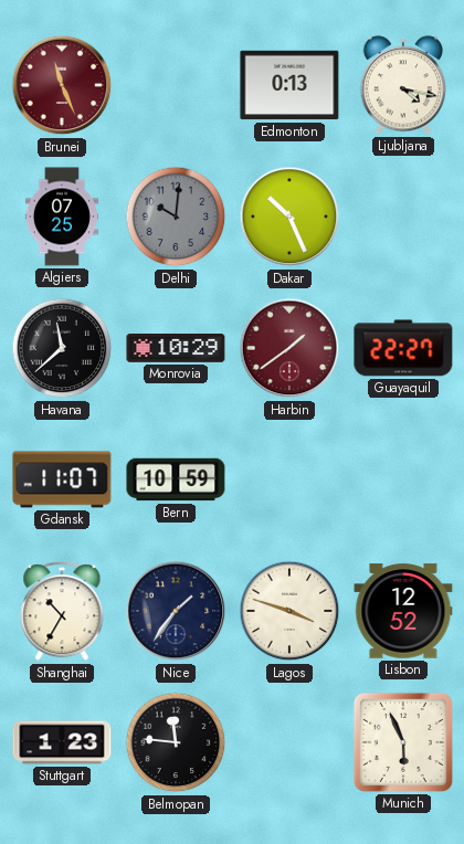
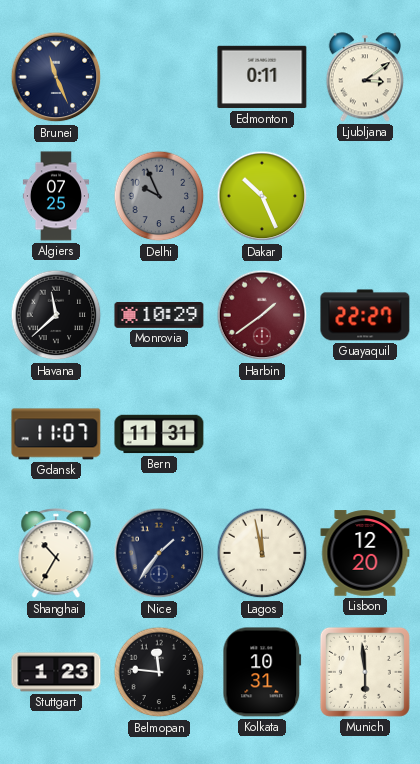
Brunei dial: burgundy -> navy (56, 77)
Edmonton: 0:13 -> 0:11 (262, 77)
Ljubljana: 4:17 -> 3:09 (365, 77)
Delhi: 10:01 -> 9:56 (159, 196)
Bern: 10:59 -> 11:31 (159, 434)
Lagos: 3:48 -> 11:58 (262, 553)
Lisbon: 12:52 -> 12:20 (365, 553)
Kolkata: none -> 10:31 (262, 672)
Munich: 5:56 -> 5:59 (365, 672)
